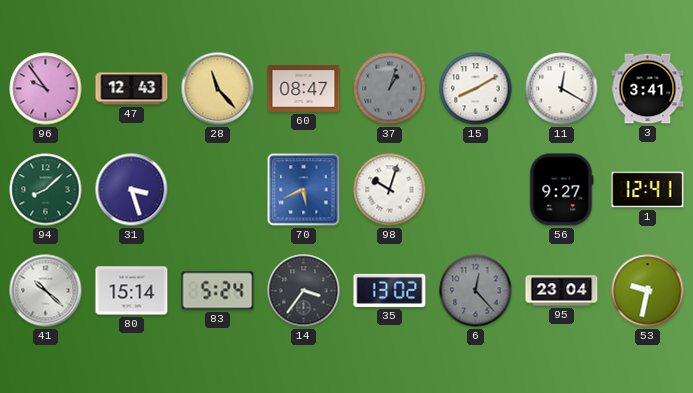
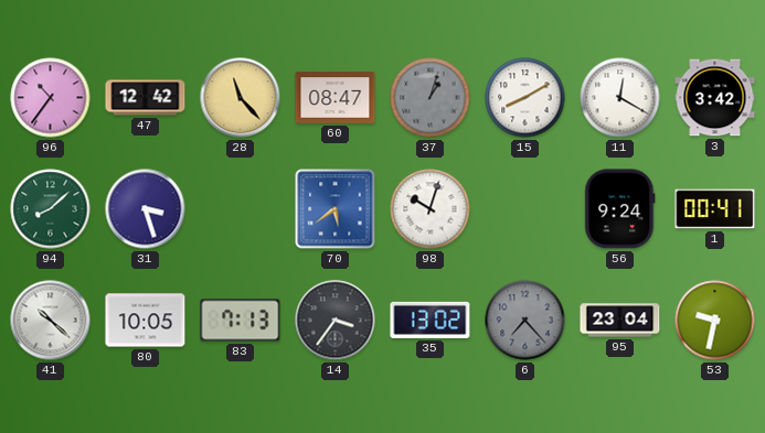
96: 9:54 -> 10:36 (51, 98)
47: 12:43 -> 12:42 (146, 98)
3: 3:41 -> 3:42 (715, 98)
70: 5:41 -> 5:39 (336, 209)
56: 9:27 -> 9:24 (620, 209)
1: 12:41 -> 00:41 (715, 209)
80: 15:14 -> 10:05 (146, 321)
83: 5:24 -> 7:13 (241, 321)
6: 12:23 -> 7:23 (525, 321)
